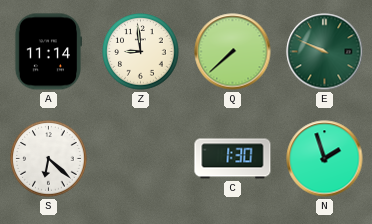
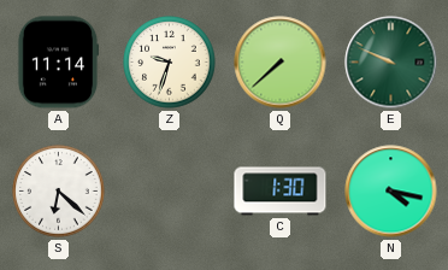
Z: 8:59 -> 9:33 (170, 63)
N: 1:57 -> 4:17 (391, 192)
